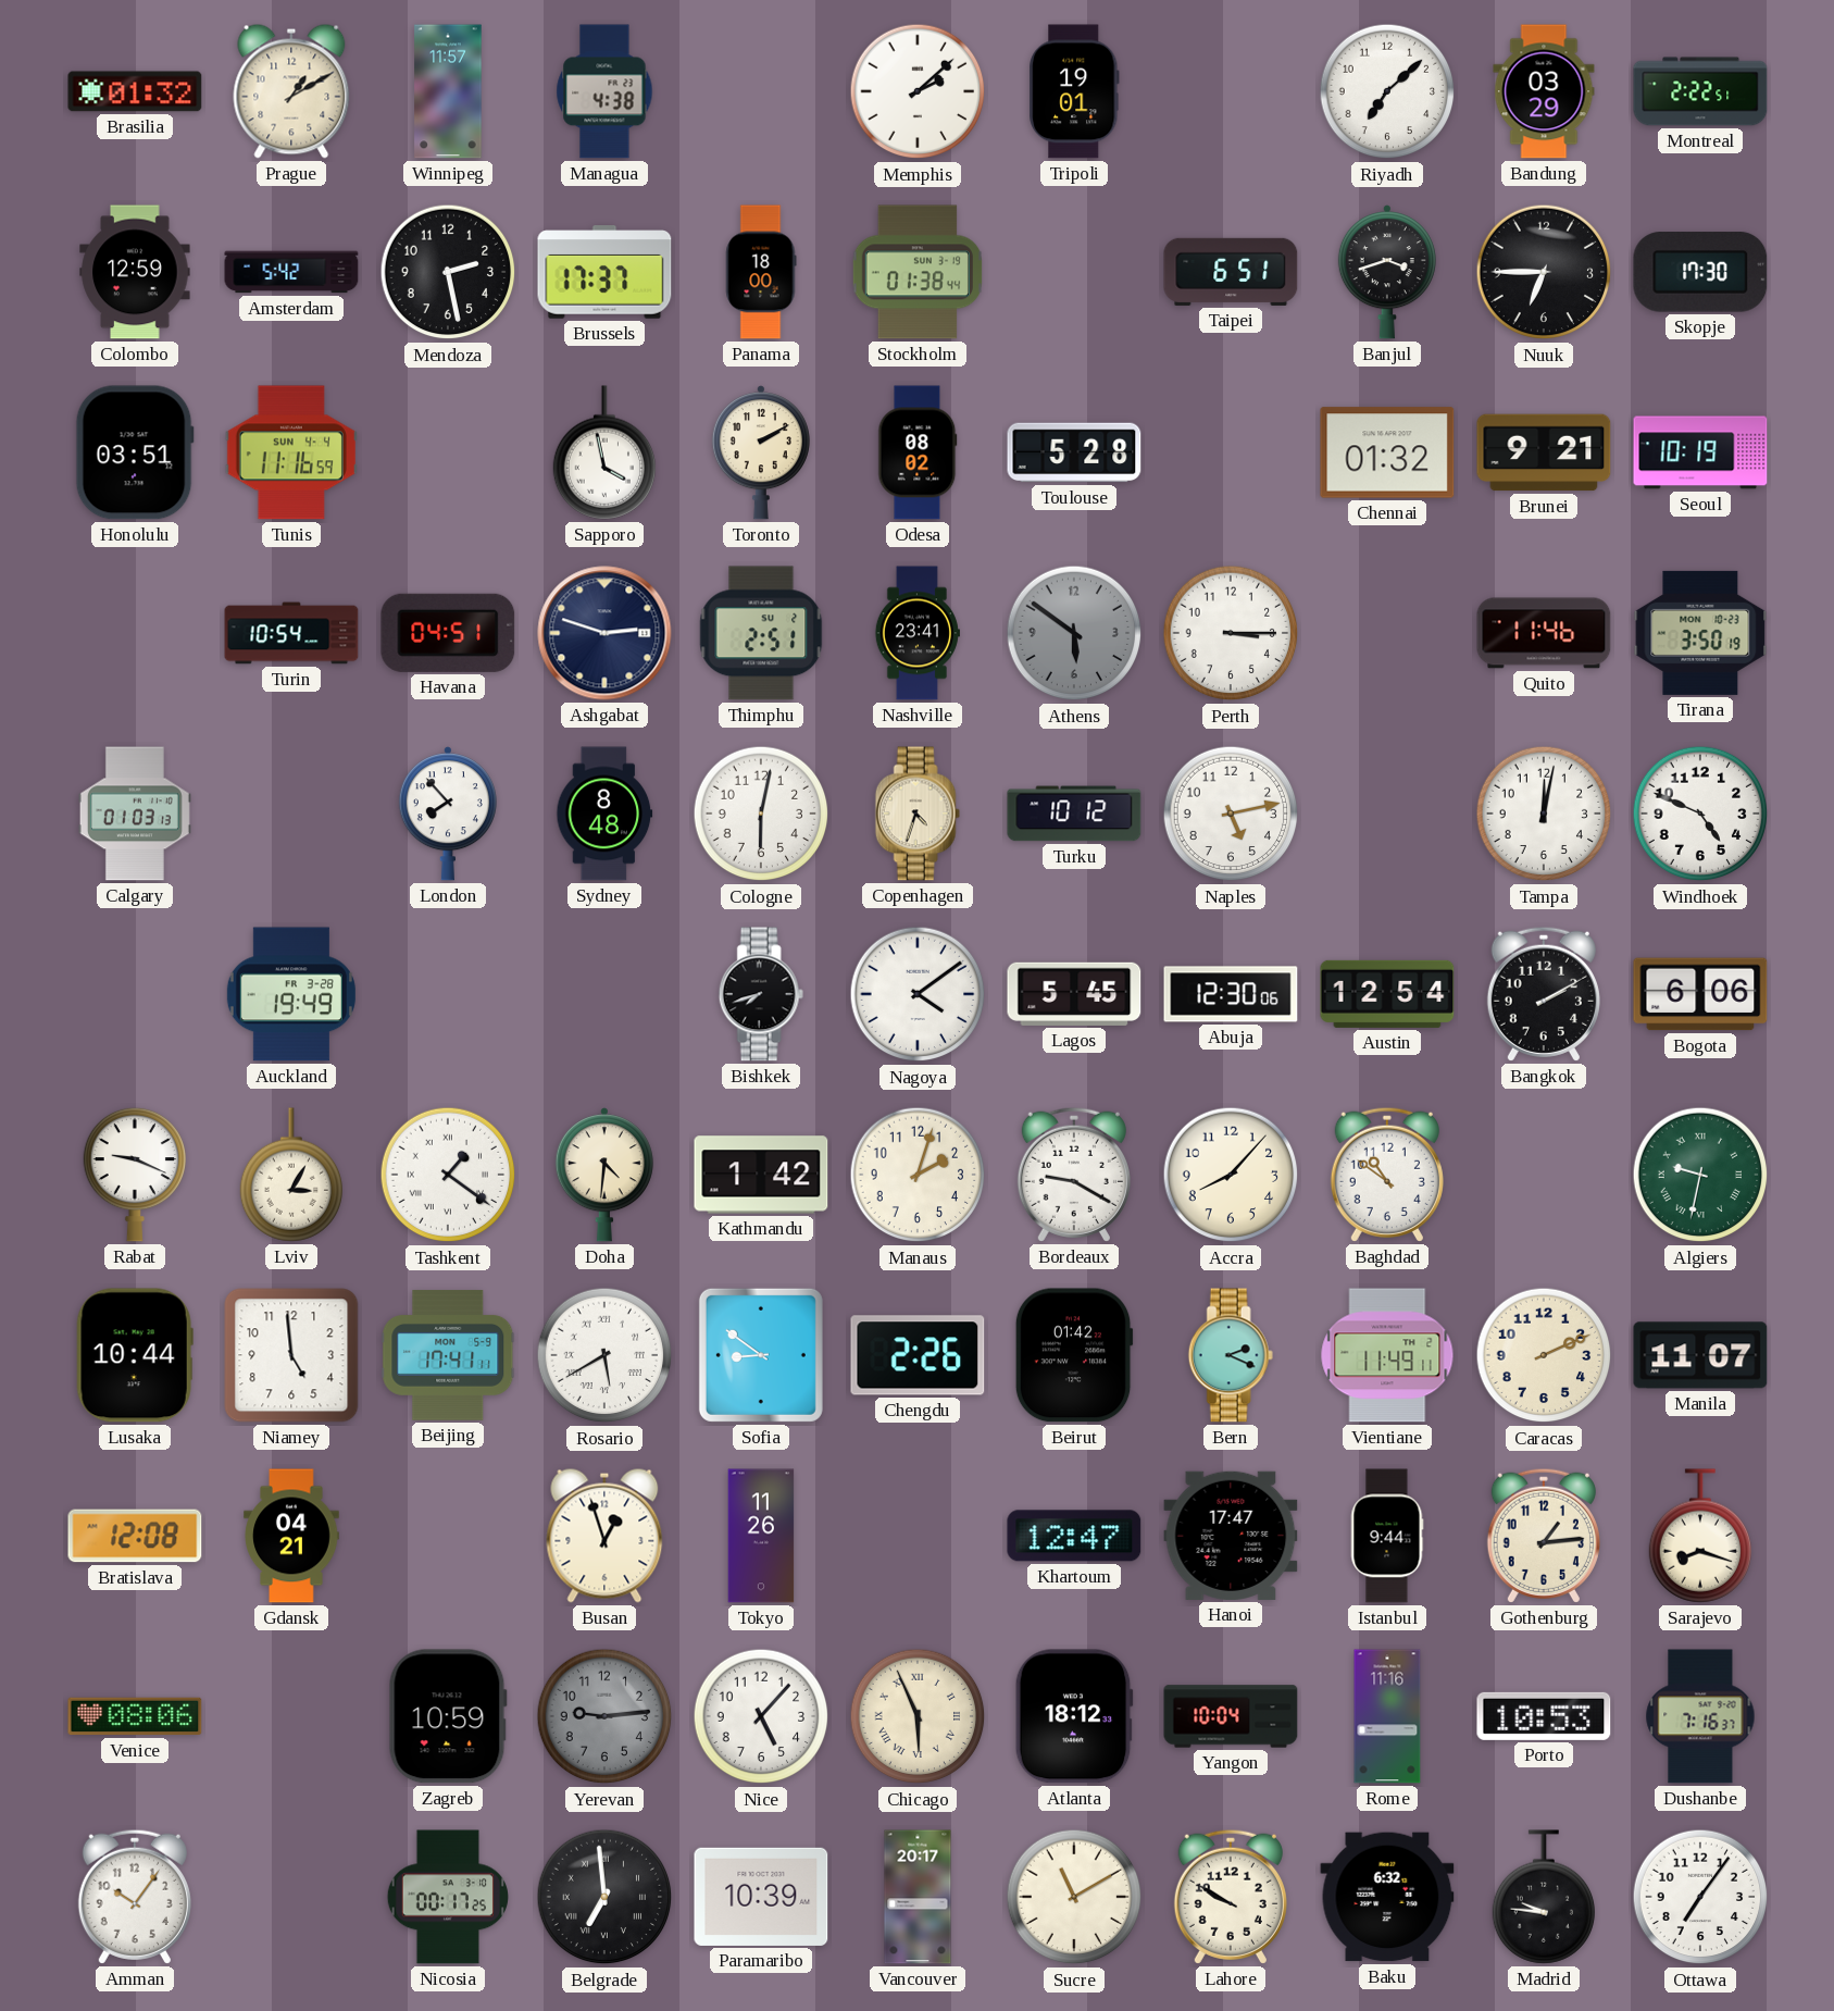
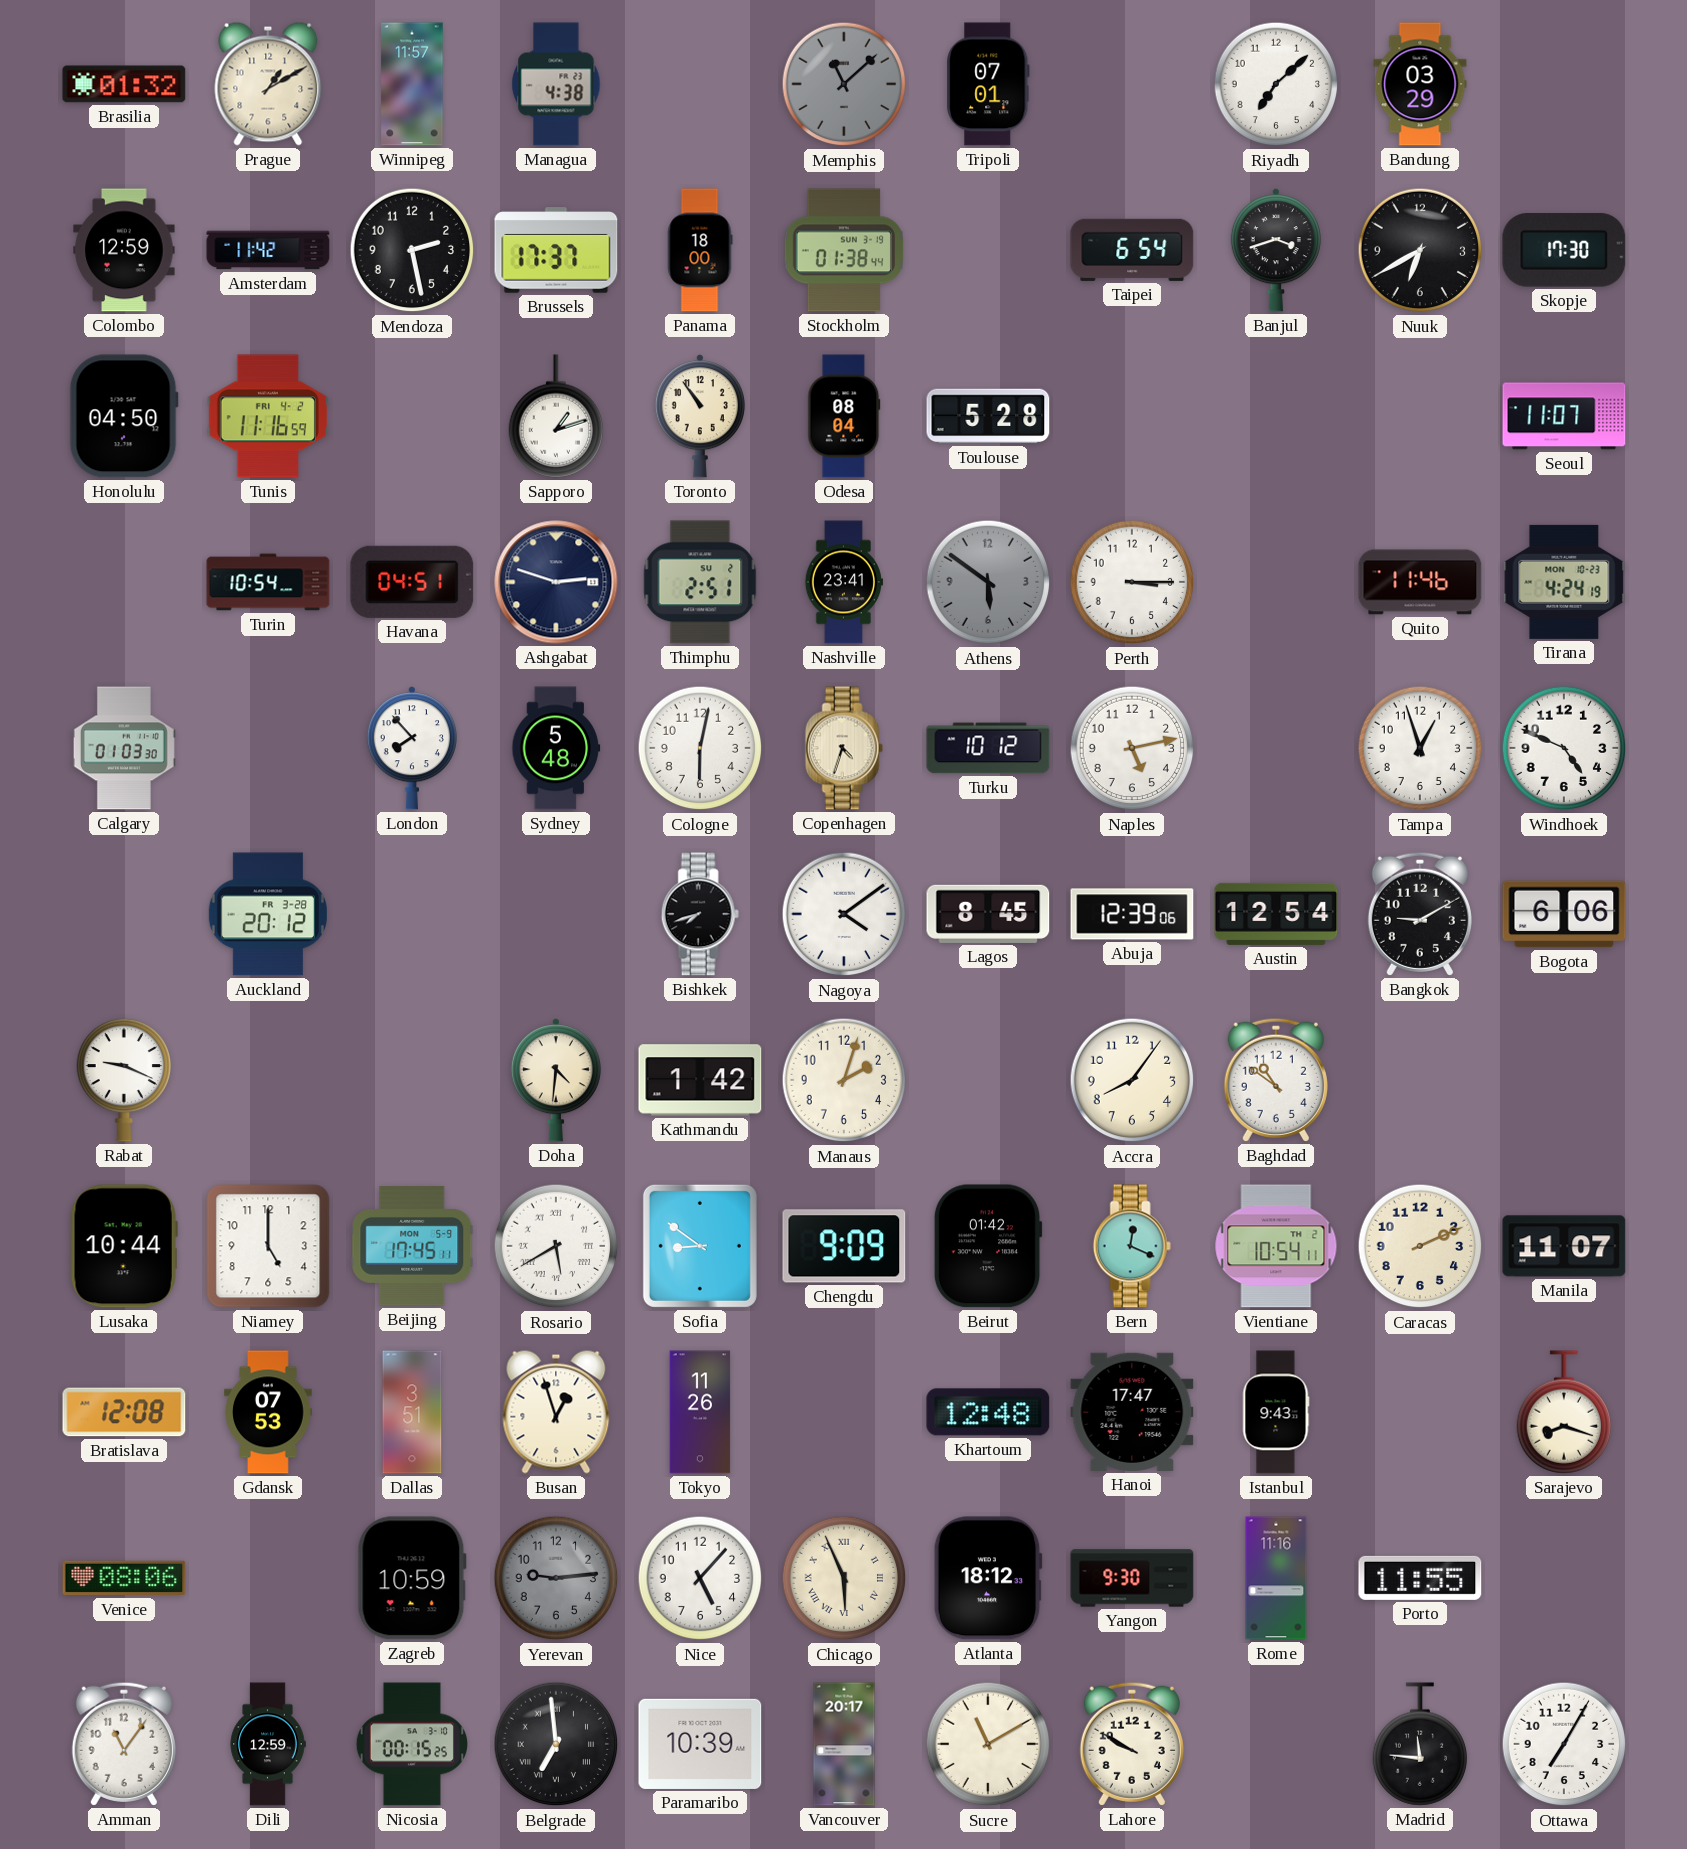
Memphis: 2:08 -> 11:08 (844, 84)
Memphis dial: white -> grey (844, 84)
Tripoli: 19:01 -> 07:01 (988, 84)
Montreal: 2:22 -> none (1700, 91)
Amsterdam: 5:42 -> 11:42 (268, 250)
Taipei: 6:51 -> 6:54 (1132, 250)
Nuuk: 6:45 -> 6:40 (1420, 250)
Honolulu: 03:51 -> 04:50 (124, 416)
Tunis date: SUN 4-4 -> FRI 4-2 (268, 416)
Sapporo: 3:58 -> 1:12 (555, 416)
Toronto: 2:10 -> 10:54 (700, 416)
Odesa: 08:02 -> 08:04 (844, 416)
Chennai: 01:32 -> none (1387, 452)
Brunei: 9:21 -> none (1544, 452)
Seoul: 10:19 -> 11:07 (1564, 416)
Tirana: 3:50 -> 4:24 (1564, 582)
Calgary: 01:03:13 -> 01:03:30 (124, 748)
Sydney: 8:48 -> 5:48 (556, 748)
Tampa: 12:02 -> 12:57 (1420, 748)
Auckland: 19:49 -> 20:12 (268, 914)
Lagos: 5:45 -> 8:45 (988, 914)
Abuja: 12:30 -> 12:39 (1132, 914)
Bangkok: 2:10 -> 9:10 (1420, 914)
Lviv: 3:05 -> none (290, 1175)
Tashkent: 1:21 -> none (448, 1175)
Bordeaux: 9:20 -> none (1074, 1175)
Accra: 8:07 -> 8:06 (1132, 1080)
Algiers: 9:32 -> none (1700, 1175)
Niamey: 4:59 -> 5:00 (268, 1246)
Beijing: 17:41 -> 17:45 (412, 1246)
Chengdu: 2:26 -> 9:09 (844, 1246)
Bern: 2:19 -> 12:19 (1132, 1246)
Vientiane: 11:49 -> 10:54 (1276, 1246)
Gdansk: 04:21 -> 07:53 (268, 1412)
Dallas: none -> 3:51 (412, 1412)
Khartoum: 12:47 -> 12:48 (988, 1412)
Istanbul: 9:44 -> 9:43 (1276, 1412)
Gothenburg: 1:14 -> none (1544, 1536)
Yangon: 10:04 -> 9:30 (1132, 1578)
Porto: 10:53 -> 11:55 (1420, 1578)
Dushanbe: 7:16 -> none (1700, 1716)
Amman: 10:06 -> 11:06 (124, 1744)
Dili: none -> 12:59 (268, 1744)
Nicosia: 00:17 -> 00:15 (411, 1744)
Baku: 6:32 -> none (1387, 1897)
Madrid: 9:46 -> 11:46 (1419, 1744)
Ottawa: 7:06 -> 7:05 (1564, 1744)
